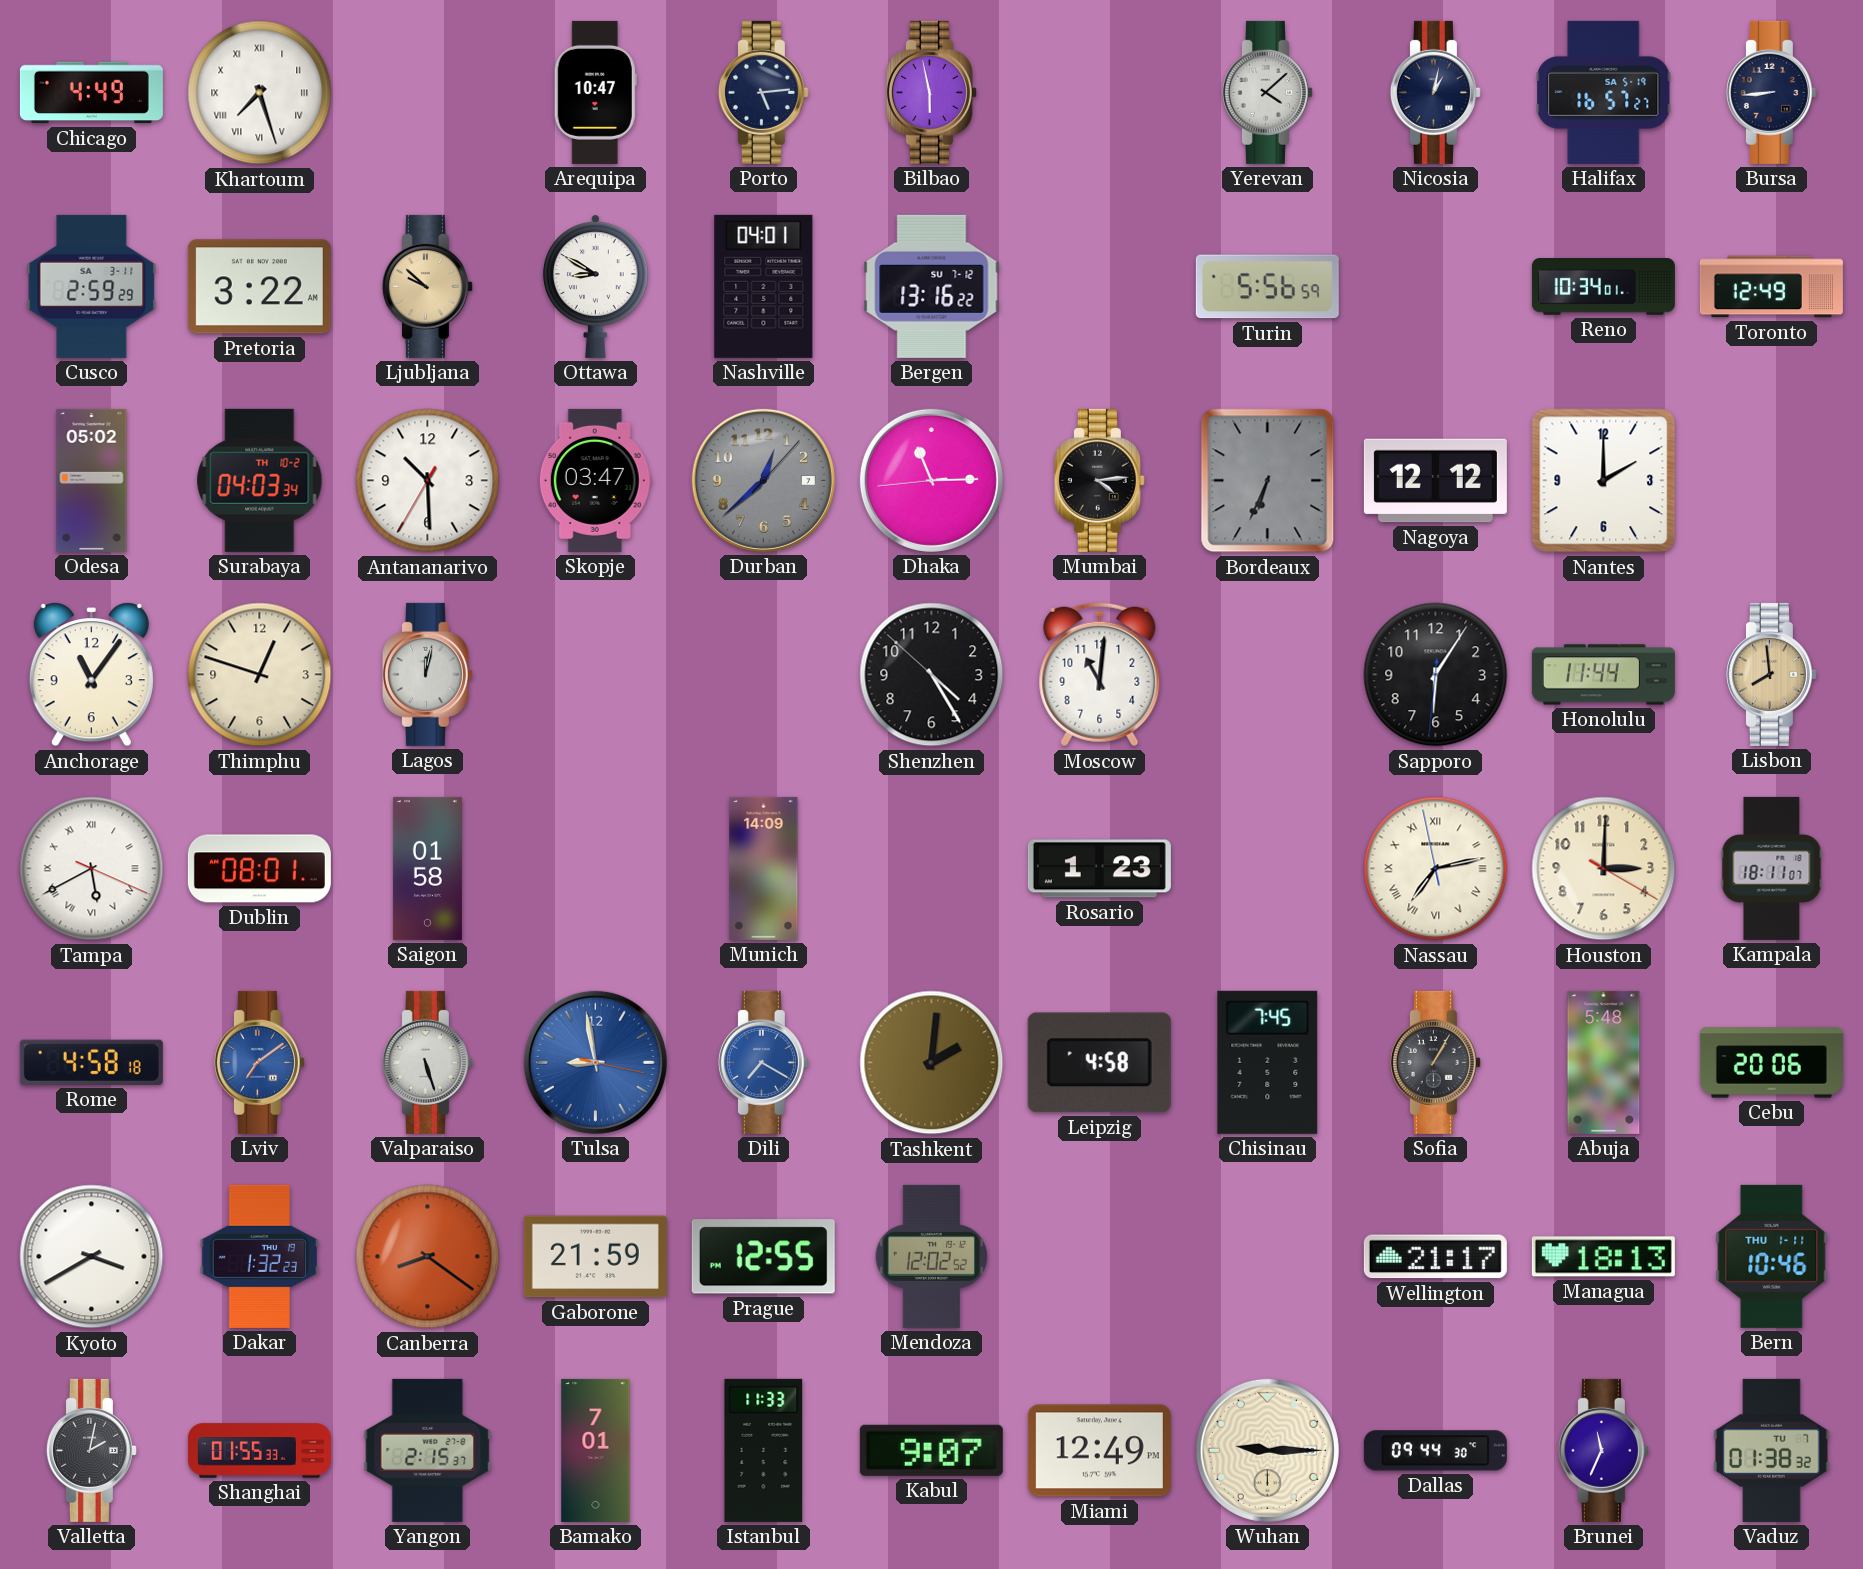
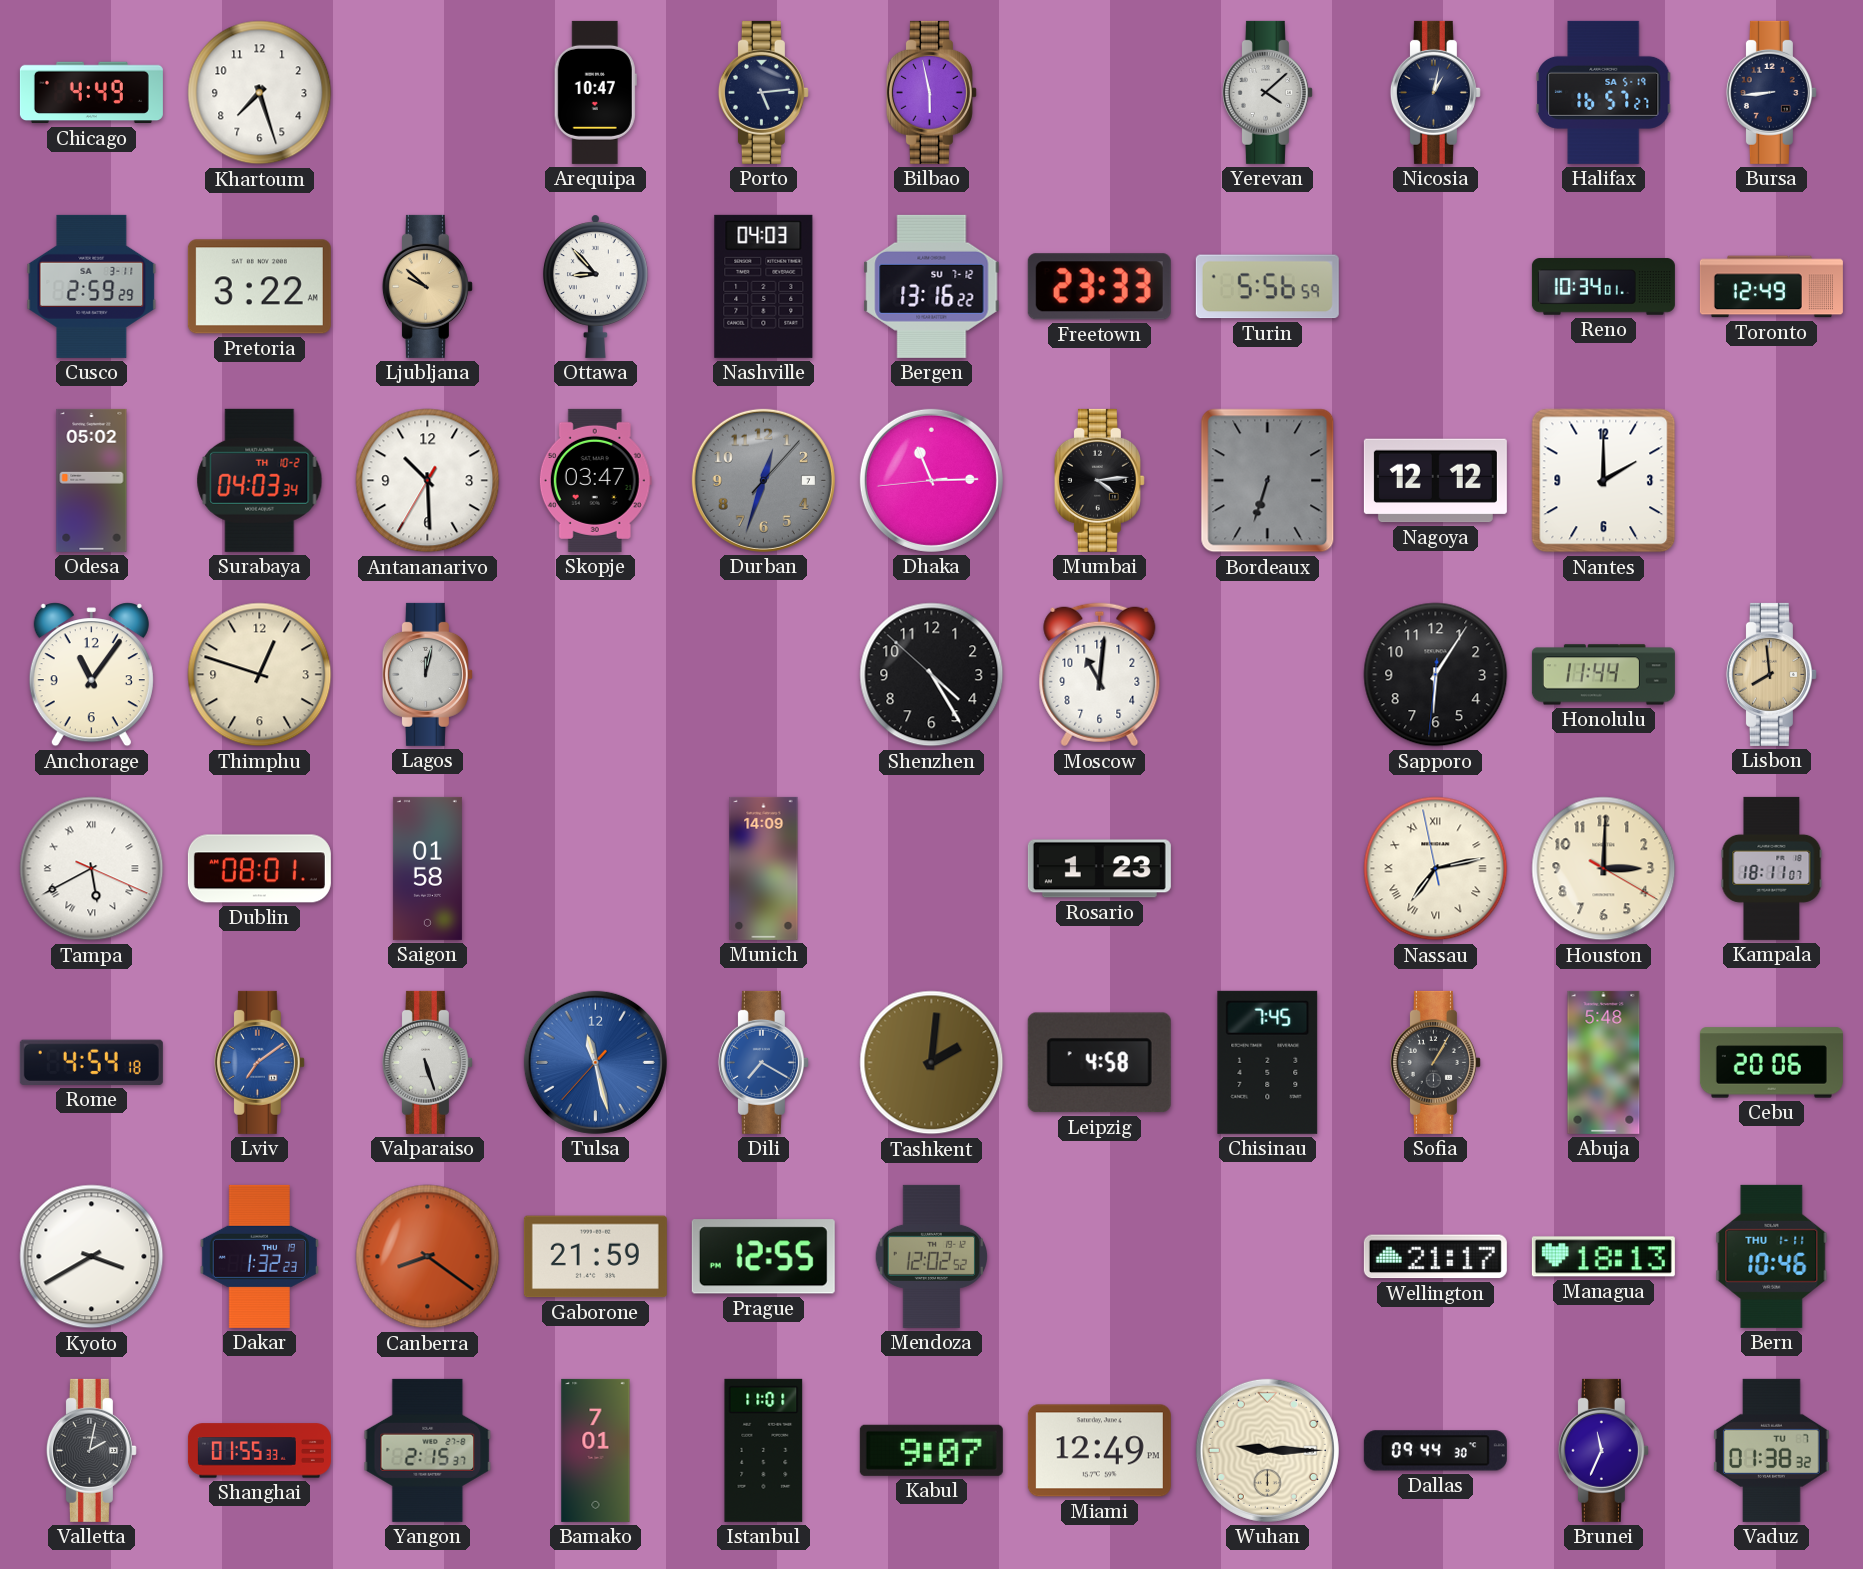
Khartoum numerals: Roman -> Arabic (260, 93)
Ottawa: 8:50 -> 8:53 (595, 286)
Nashville: 04:01 -> 04:03 (764, 286)
Freetown: none -> 23:33 (1099, 287)
Durban: 12:38 -> 12:33 (763, 480)
Bordeaux: 6:34 -> 6:33 (1268, 481)
Rome: 4:58 -> 4:54 (91, 1062)
Tulsa: 8:58 -> 11:27 (595, 1062)
Istanbul: 11:33 -> 11:01 (764, 1450)
